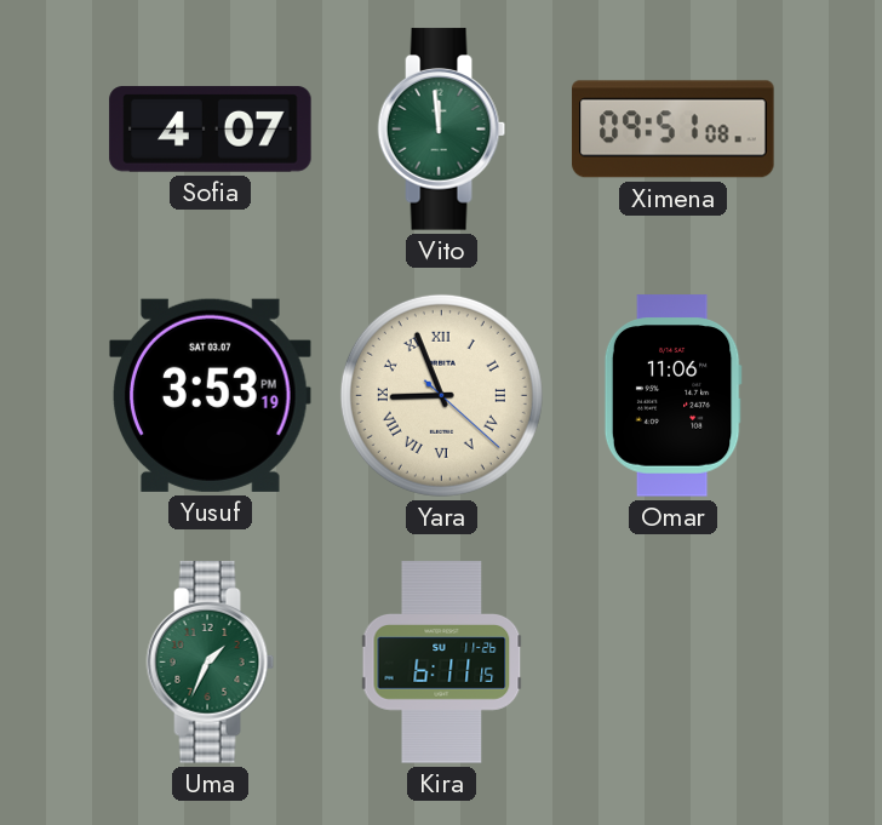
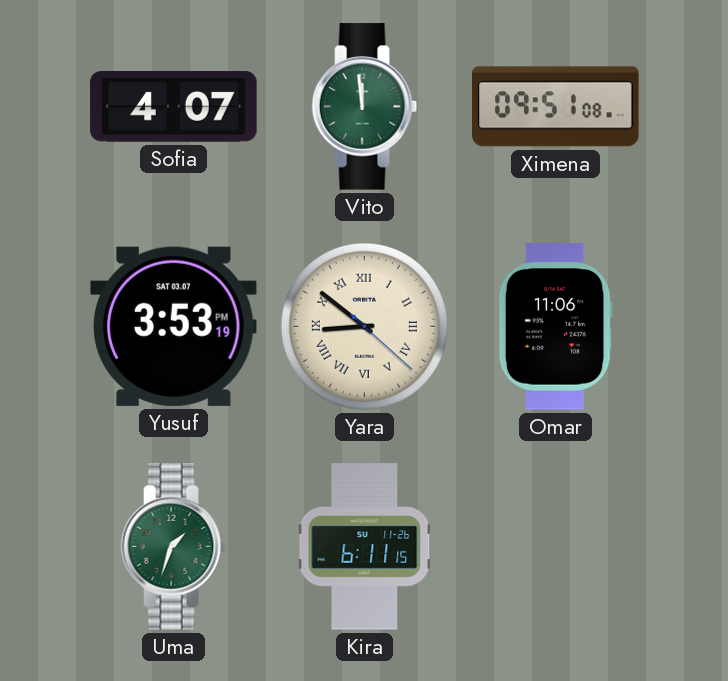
Yara: 8:56 -> 8:51 (364, 326)
Uma: 1:34 -> 1:33 (174, 547)
